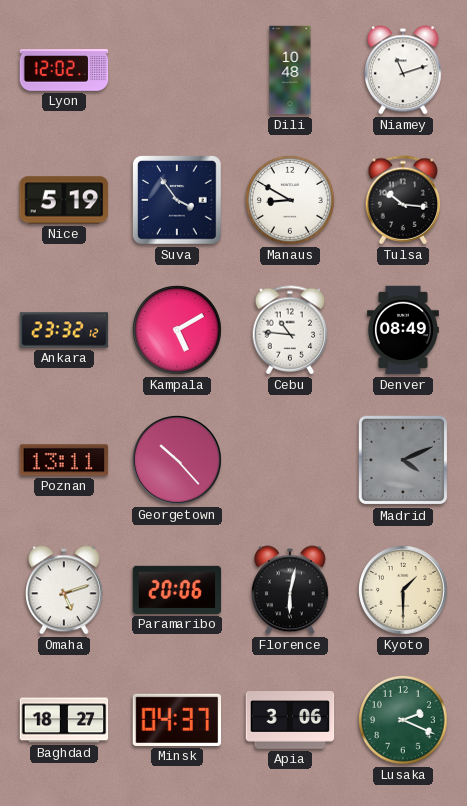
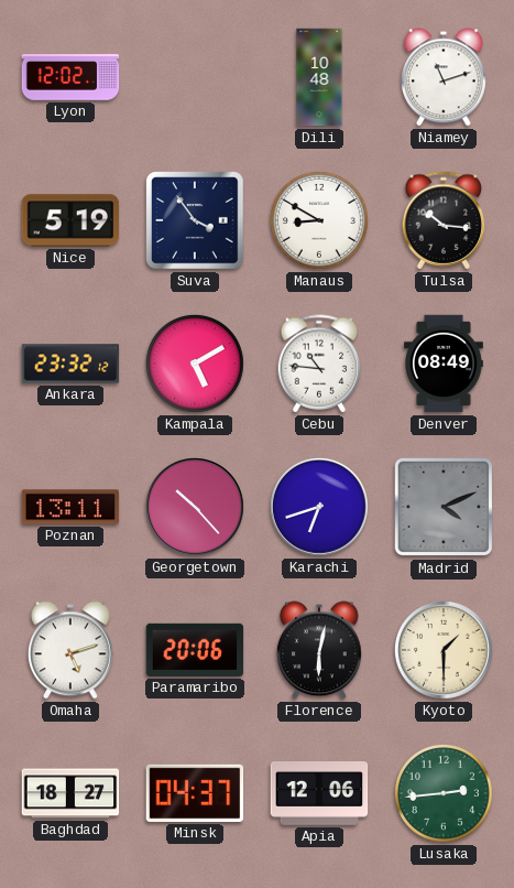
Karachi: none -> 6:42 (320, 508)
Apia: 3:06 -> 12:06 (319, 793)
Lusaka: 2:19 -> 2:44 (445, 794)
